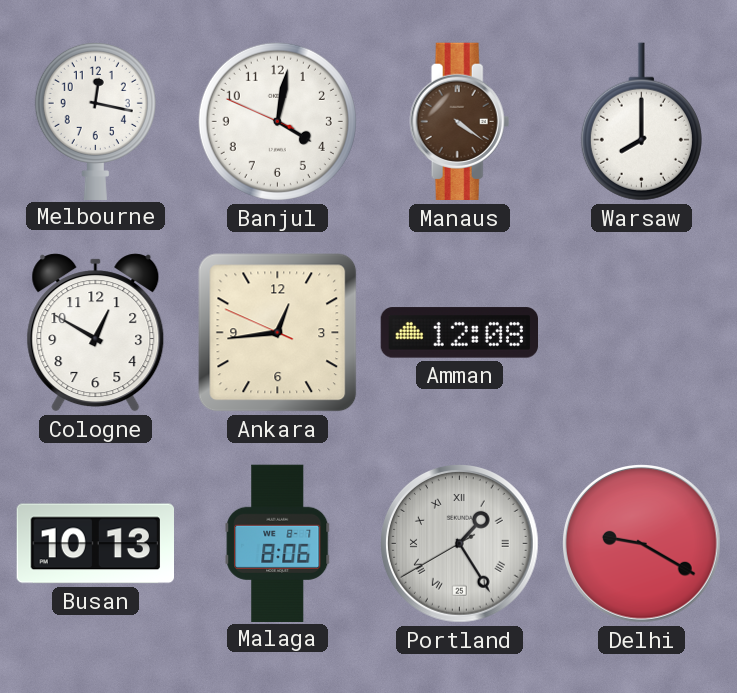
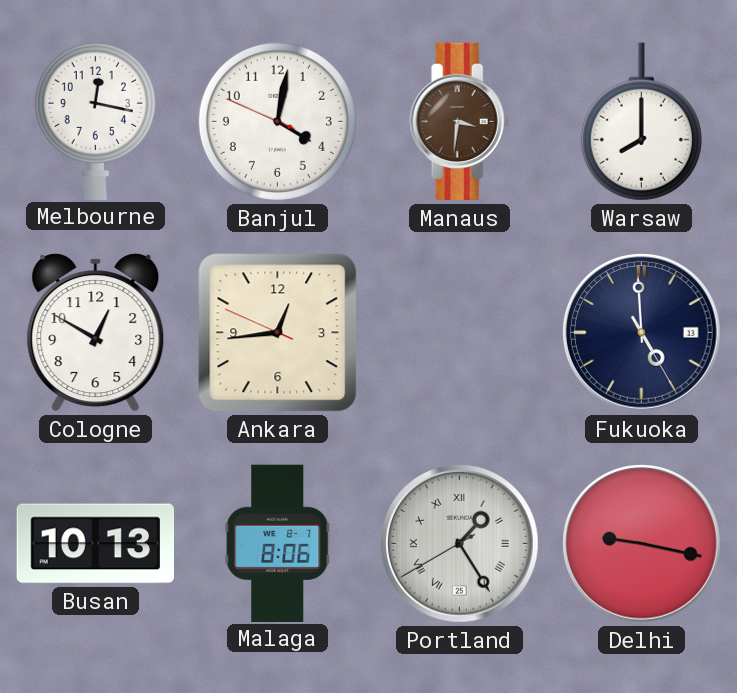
Manaus: 4:21 -> 3:31 (460, 122)
Amman: 12:08 -> none (459, 333)
Fukuoka: none -> 4:59 (642, 333)
Delhi: 9:20 -> 9:17 (642, 544)
